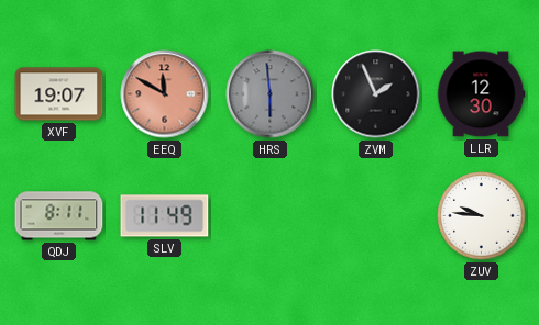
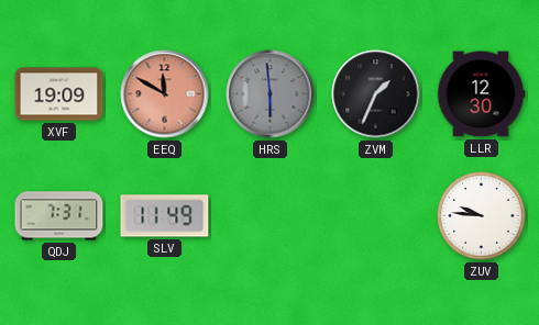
XVF: 19:07 -> 19:09 (59, 94)
ZVM: 1:56 -> 1:34 (376, 94)
QDJ: 8:11 -> 7:31 (59, 216)
